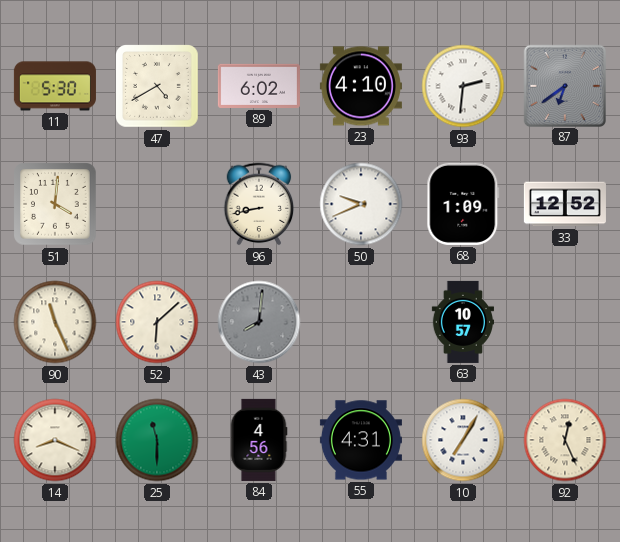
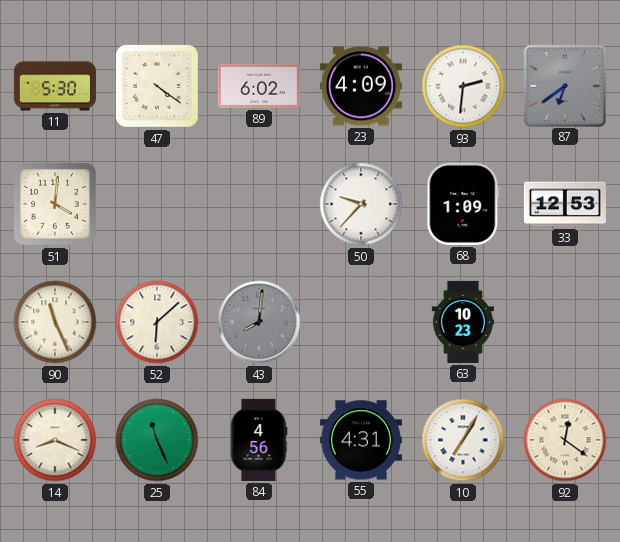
47: 4:40 -> 4:21 (158, 87)
23: 4:10 -> 4:09 (361, 86)
96: 8:43 -> none (259, 204)
50: 9:41 -> 9:37 (361, 204)
33: 12:52 -> 12:53 (565, 204)
63: 10:57 -> 10:23 (462, 322)
25: 11:30 -> 11:26 (157, 440)
92: 12:26 -> 12:21 (565, 440)
